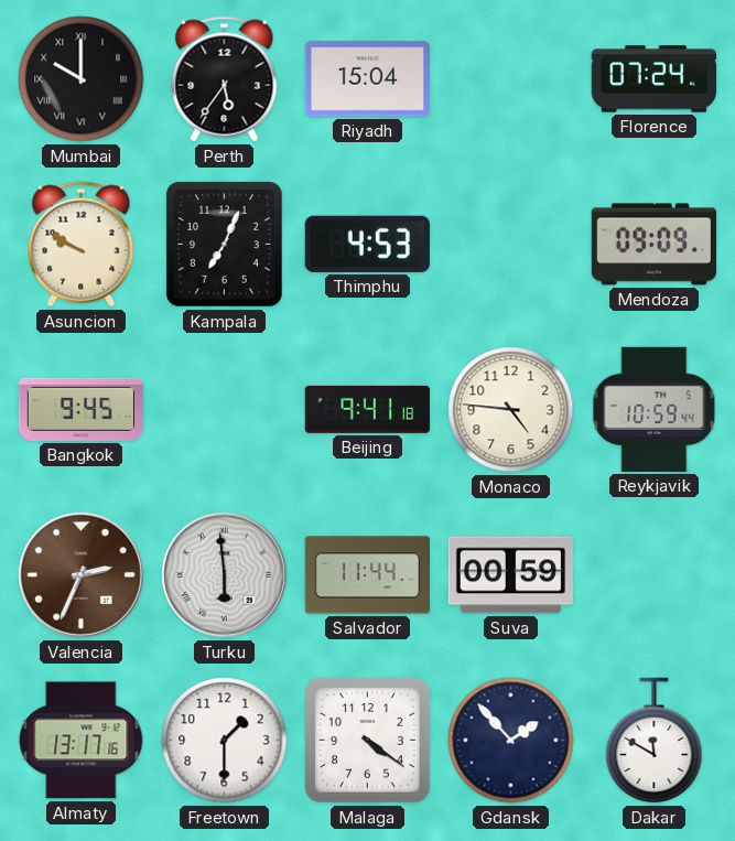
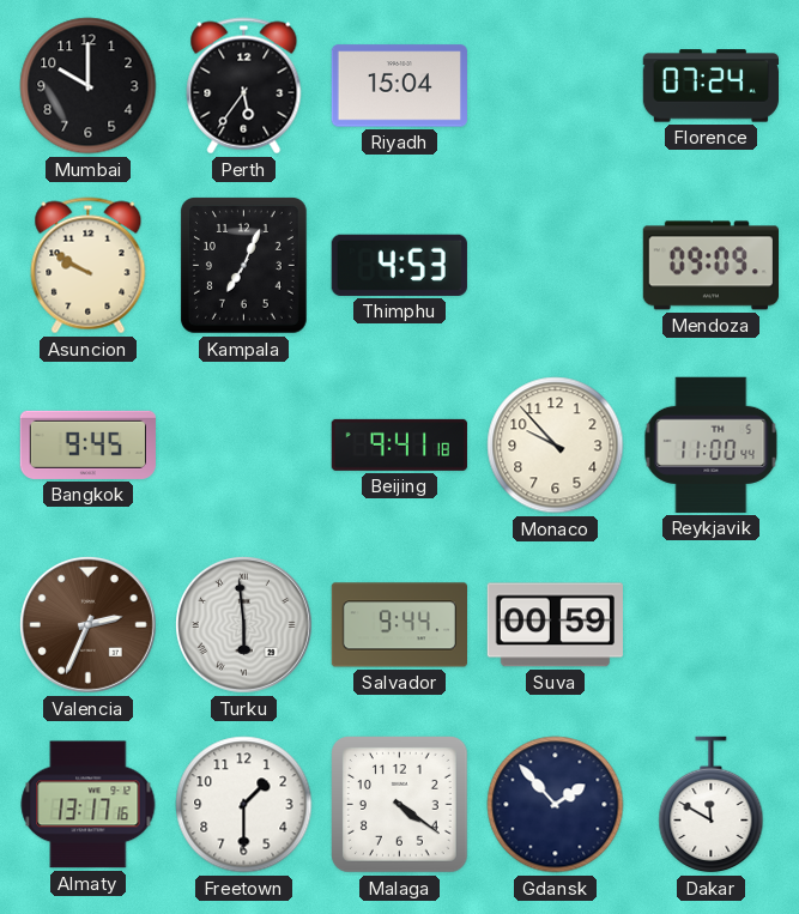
Mumbai numerals: Roman -> Arabic (89, 86)
Monaco: 4:46 -> 9:53 (556, 446)
Reykjavik: 10:59 -> 11:00 (712, 444)
Salvador: 11:44 -> 9:44 (399, 625)
